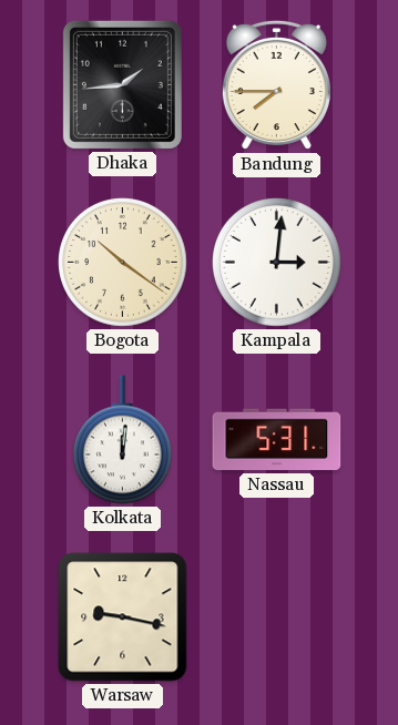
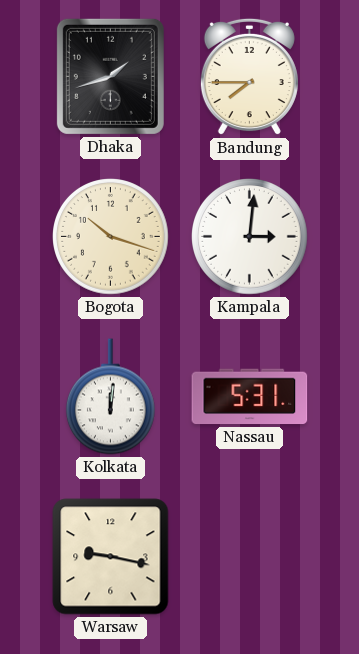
Dhaka: 1:44 -> 1:42 (110, 76)
Bogota: 10:21 -> 10:18 (111, 237)
